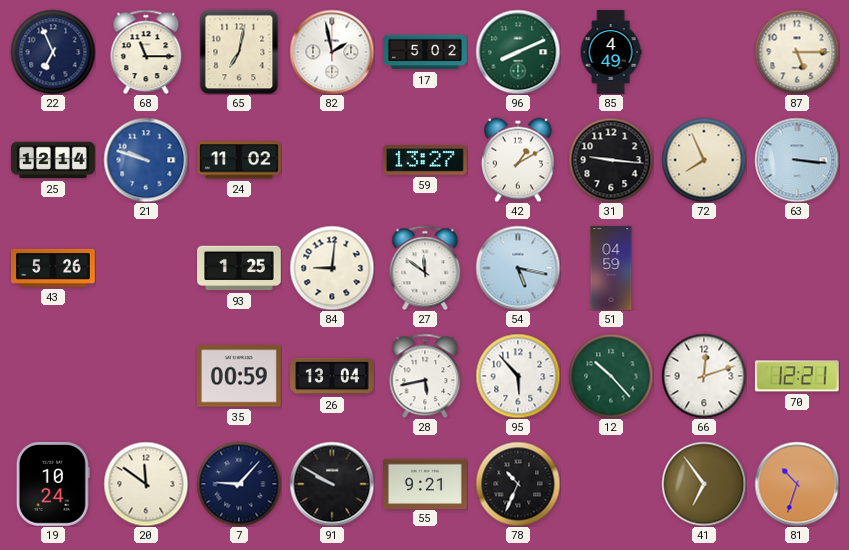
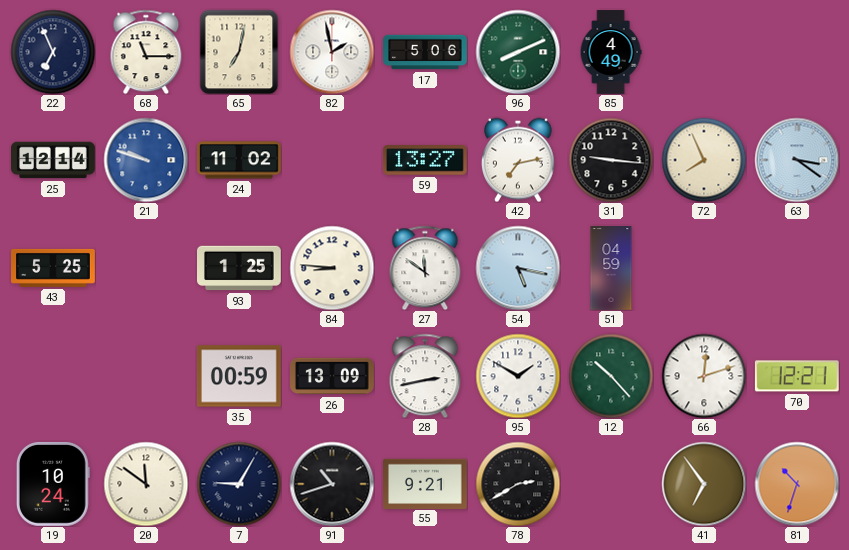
17: 5:02 -> 5:06 (425, 52)
87: 5:15 -> none (797, 52)
42: 1:10 -> 7:13 (518, 160)
63: 3:16 -> 3:21 (797, 160)
43: 5:26 -> 5:25 (54, 268)
84: 9:01 -> 8:46 (332, 268)
26: 13:04 -> 13:09 (333, 376)
28: 5:43 -> 2:43 (425, 376)
95: 5:53 -> 1:50 (518, 376)
7: 9:07 -> 9:05 (239, 484)
91: 9:50 -> 10:42 (332, 484)
78: 10:34 -> 2:40 (518, 484)
